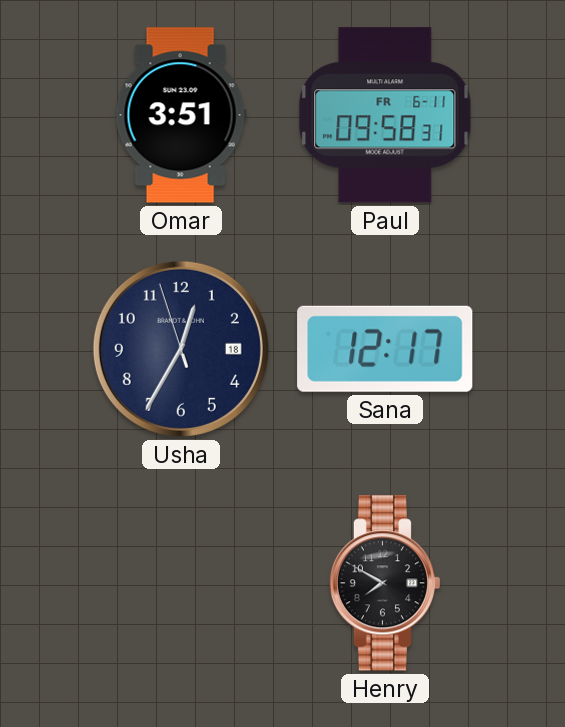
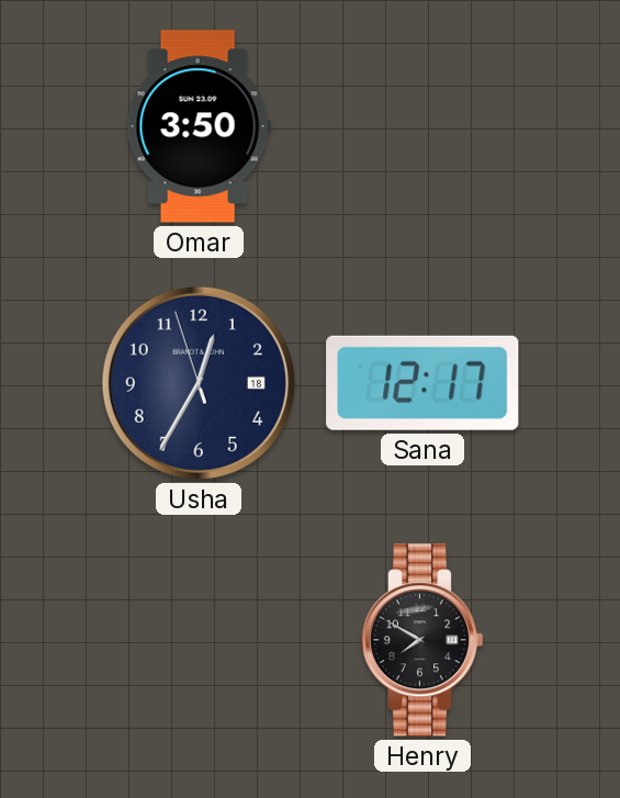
Omar: 3:51 -> 3:50 (199, 126)
Paul: 09:58 -> none (385, 115)
